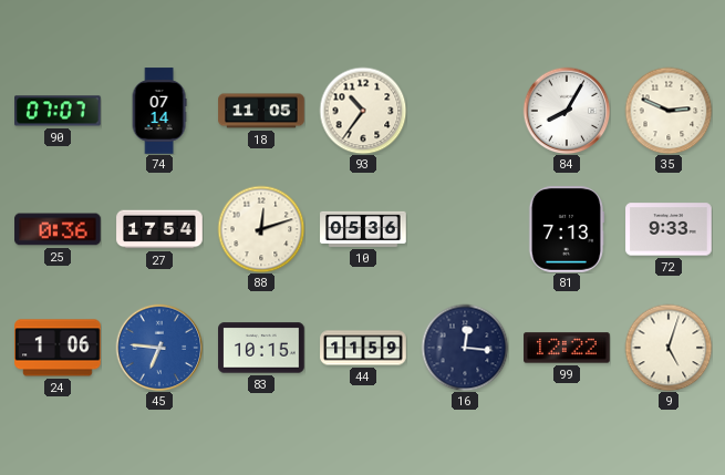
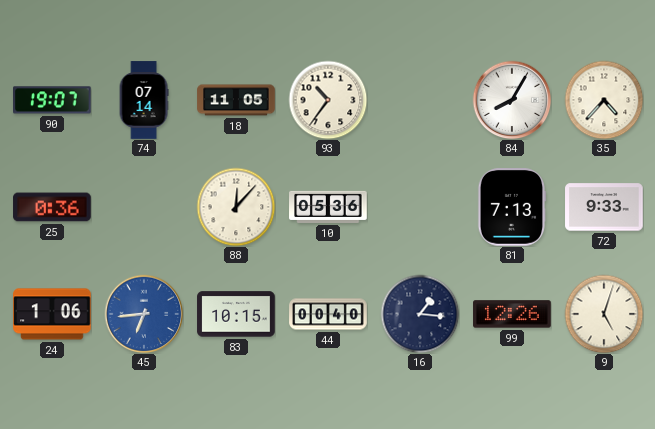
90: 07:07 -> 19:07 (53, 100)
35: 2:49 -> 4:37 (604, 100)
27: 17:54 -> none (159, 229)
88: 12:12 -> 12:07 (236, 207)
45: 6:46 -> 6:44 (144, 314)
44: 11:59 -> 00:40 (328, 314)
16: 12:16 -> 1:16 (420, 314)
99: 12:22 -> 12:26 (512, 314)
